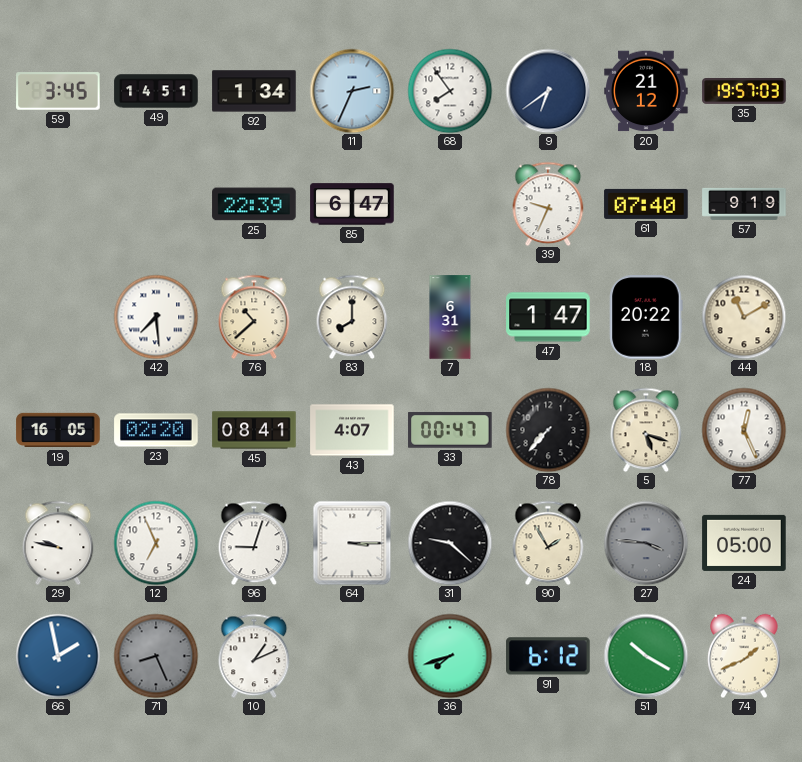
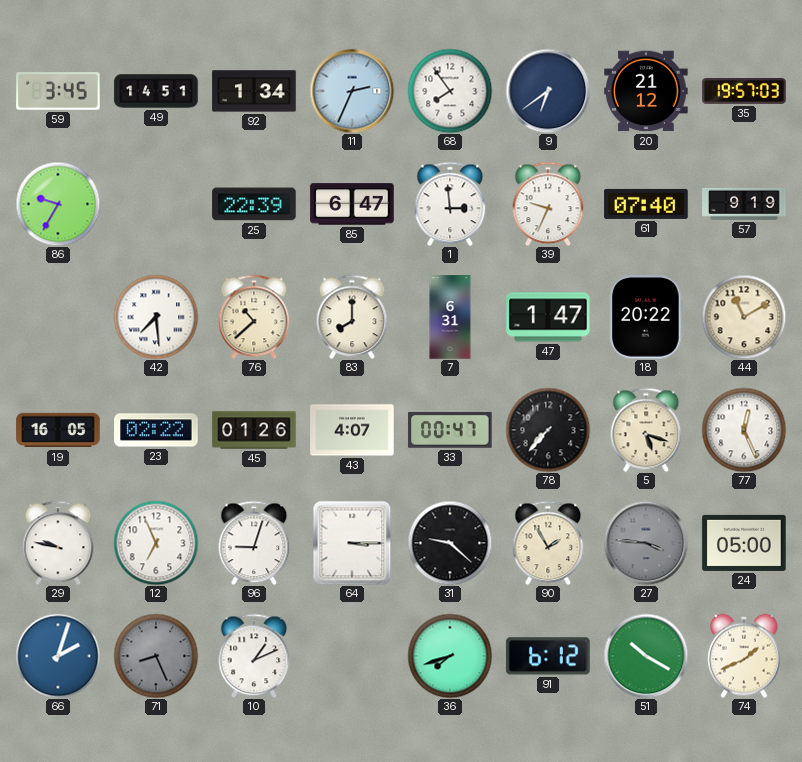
86: none -> 9:35 (58, 204)
1: none -> 2:59 (450, 204)
23: 02:20 -> 02:22 (156, 430)
45: 08:41 -> 01:26 (254, 430)
66: 1:58 -> 2:03 (58, 656)
